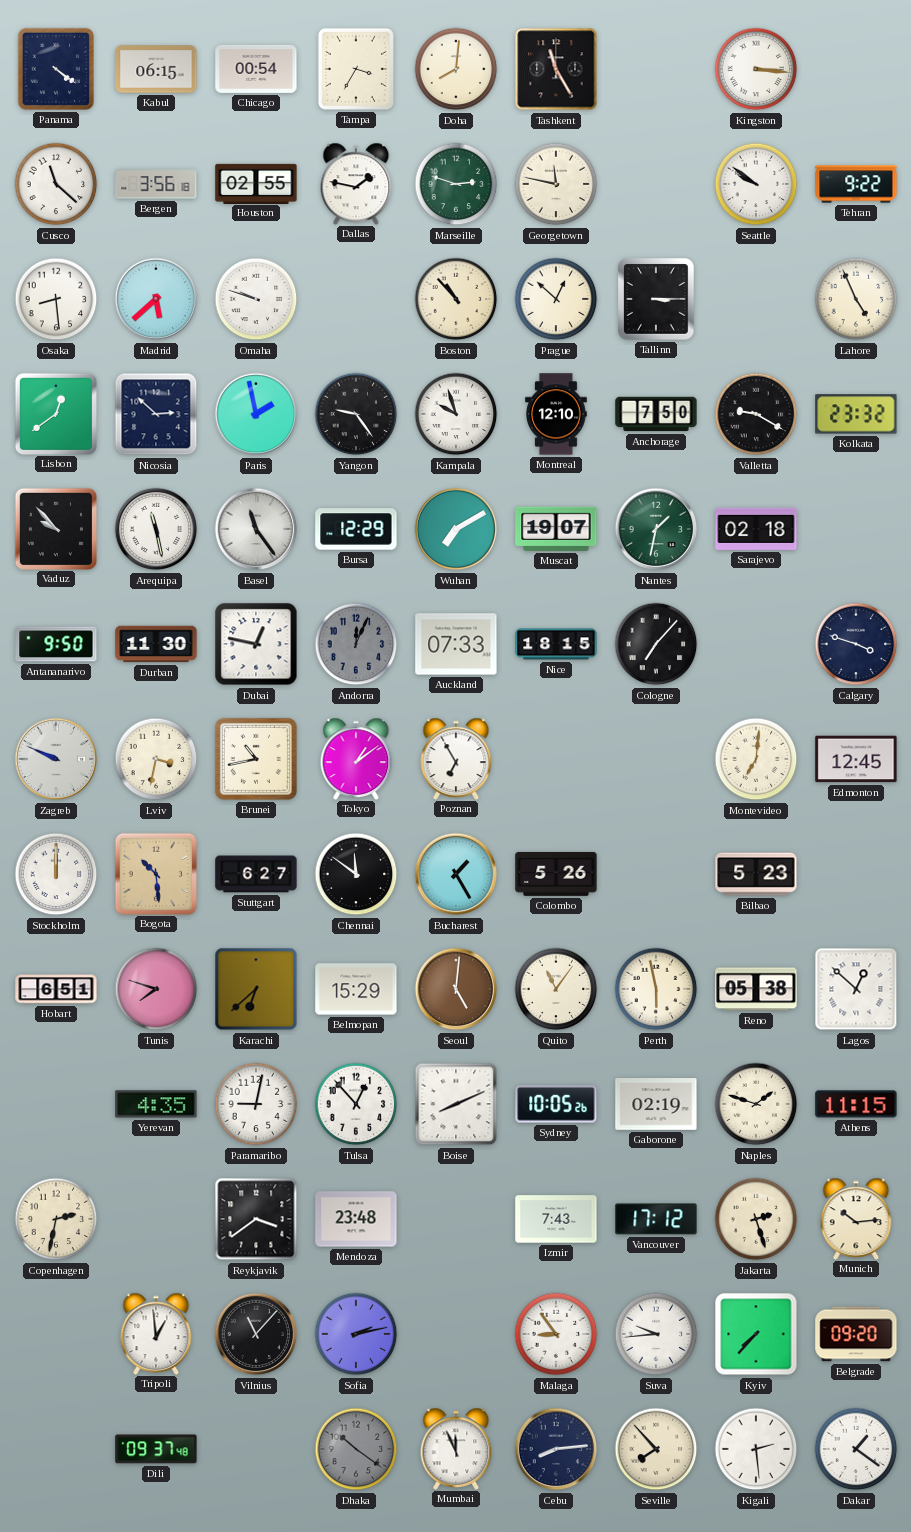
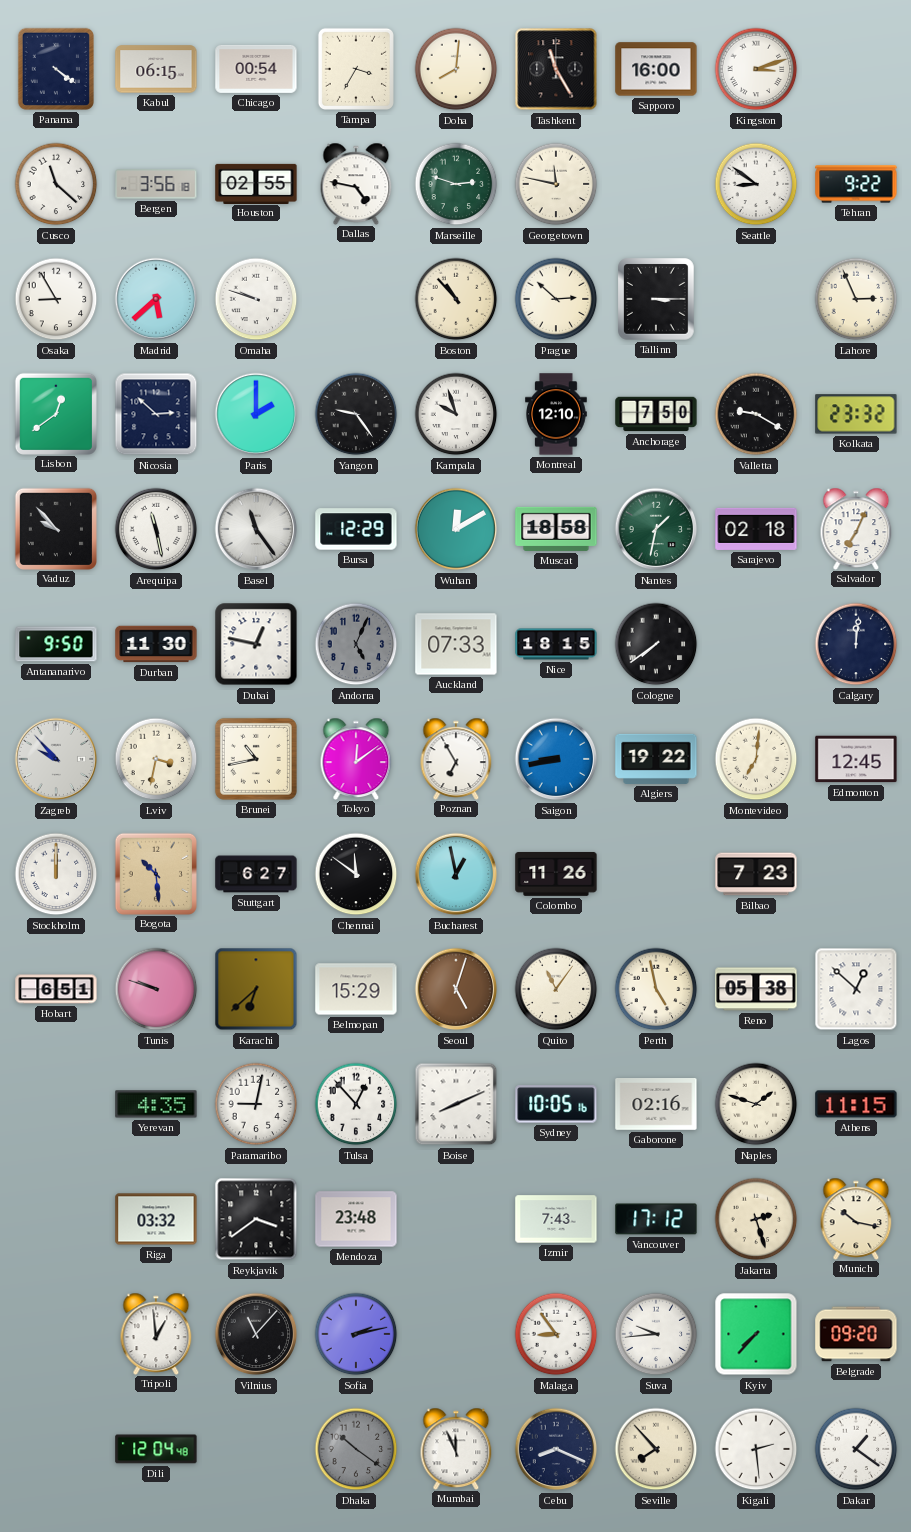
Sapporo: none -> 16:00 (656, 69)
Kingston: 3:16 -> 3:12 (756, 69)
Dallas: 1:47 -> 4:47 (356, 183)
Seattle: 9:51 -> 8:51 (756, 184)
Osaka: 8:29 -> 8:55 (56, 299)
Prague: 12:52 -> 2:52 (556, 299)
Lahore: 4:56 -> 2:56 (856, 299)
Paris: 1:58 -> 2:00 (256, 414)
Wuhan: 7:10 -> 12:10 (456, 529)
Muscat: 19:07 -> 18:58 (556, 529)
Salvador: none -> 7:04 (856, 528)
Andorra: 12:04 -> 5:04 (356, 644)
Cologne: 7:07 -> 7:39 (656, 644)
Calgary: 3:48 -> 12:01 (856, 644)
Zagreb: 9:49 -> 9:53 (56, 759)
Tokyo: 1:09 -> 12:09 (356, 758)
Saigon: none -> 8:43 (556, 759)
Algiers: none -> 19:22 (656, 759)
Bucharest: 1:25 -> 12:58 (456, 874)
Colombo: 5:26 -> 11:26 (556, 874)
Bilbao: 5:23 -> 7:23 (756, 874)
Tunis: 7:48 -> 9:48 (156, 989)
Seoul: 5:01 -> 5:03 (456, 989)
Perth: 5:58 -> 4:58 (656, 989)
Sydney: 10:05:26 -> 10:05:16 (556, 1104)
Gaborone: 02:19 -> 02:16 (656, 1105)
Copenhagen: 2:32 -> none (56, 1219)
Riga: none -> 03:32 (156, 1219)
Munich: 10:14 -> 10:17 (856, 1218)
Dili: 09:37 -> 12:04 (156, 1449)
Cebu: 8:14 -> 8:19 (556, 1449)
